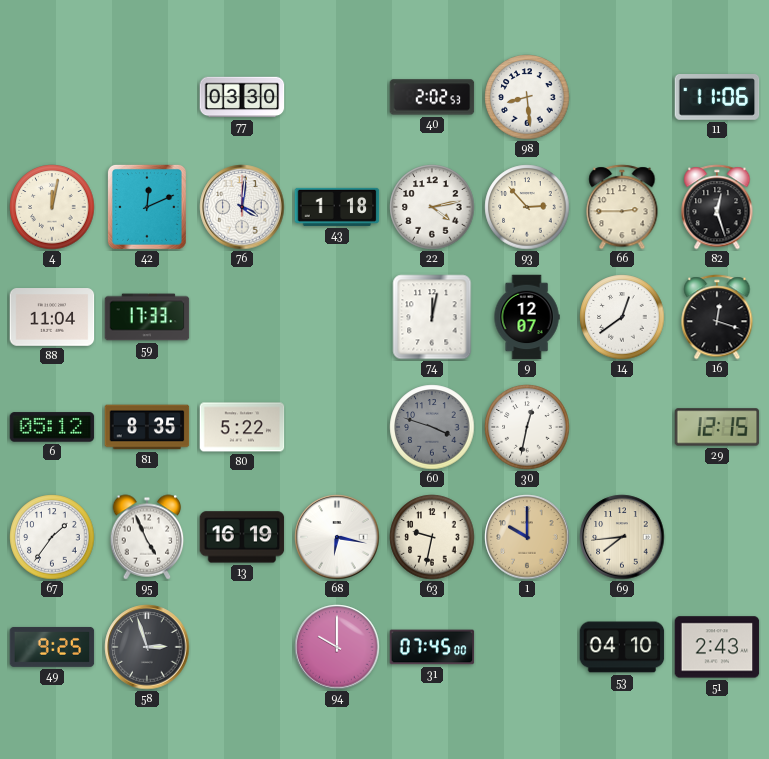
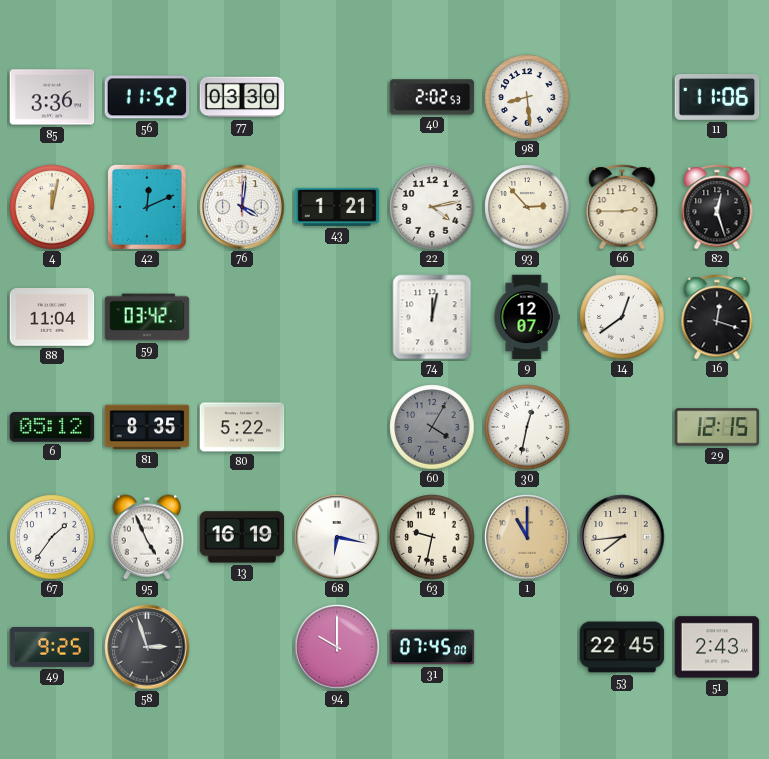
85: none -> 3:36 (52, 97)
56: none -> 11:52 (147, 97)
43: 1:18 -> 1:21 (337, 207)
59: 17:33 -> 03:42 (147, 317)
60: 3:48 -> 4:05 (432, 427)
1: 10:00 -> 11:00 (527, 537)
53: 04:10 -> 22:45 (622, 647)
